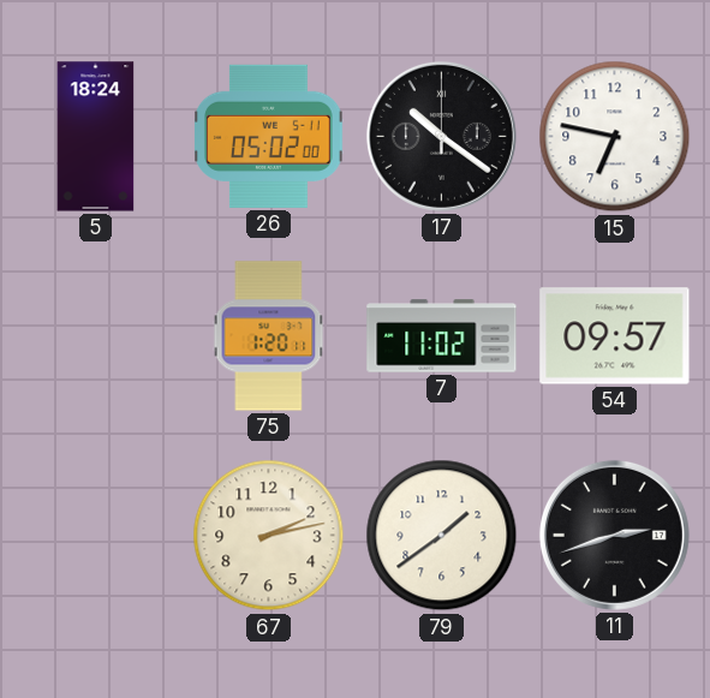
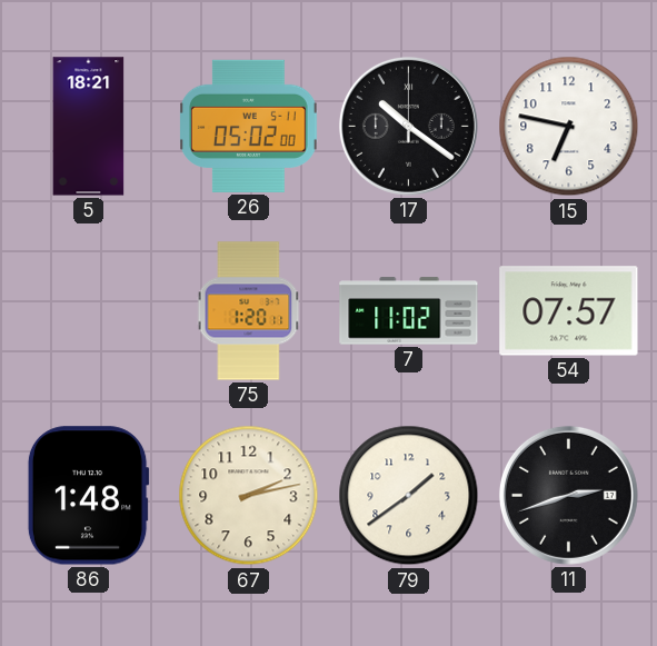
5: 18:24 -> 18:21 (89, 127)
54: 09:57 -> 07:57 (569, 311)
86: none -> 1:48 (88, 496)
